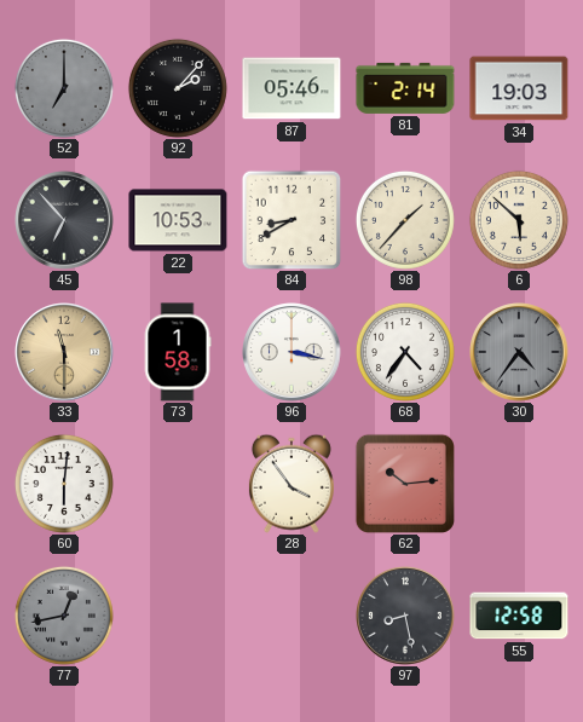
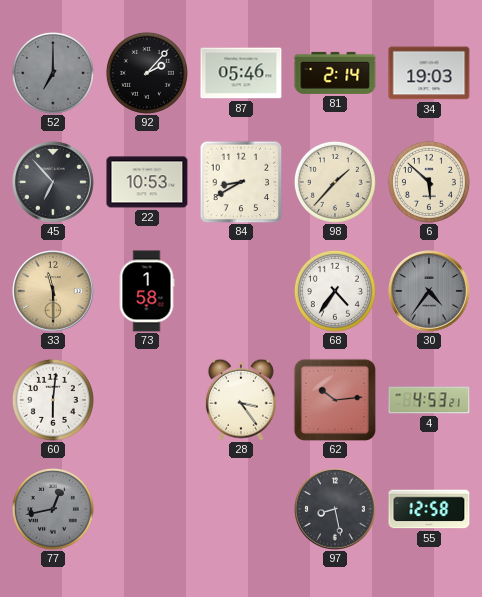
96: 3:17 -> none (291, 352)
28: 3:54 -> 3:24 (241, 400)
4: none -> 4:53 (429, 400)
